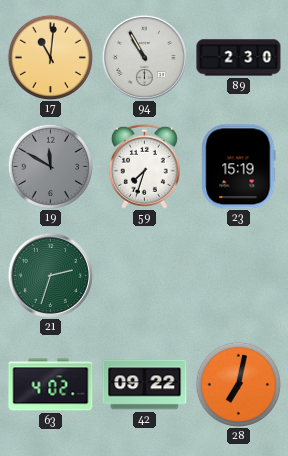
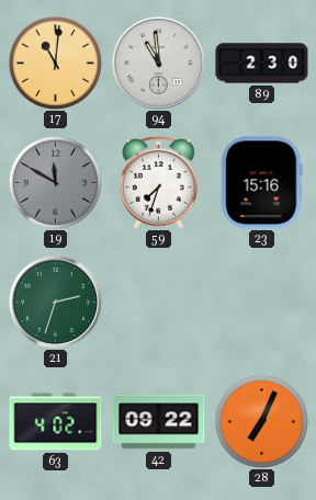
94: 10:55 -> 10:59 (158, 63)
23: 15:19 -> 15:16 (262, 183)
28: 7:02 -> 7:04 (261, 421)
